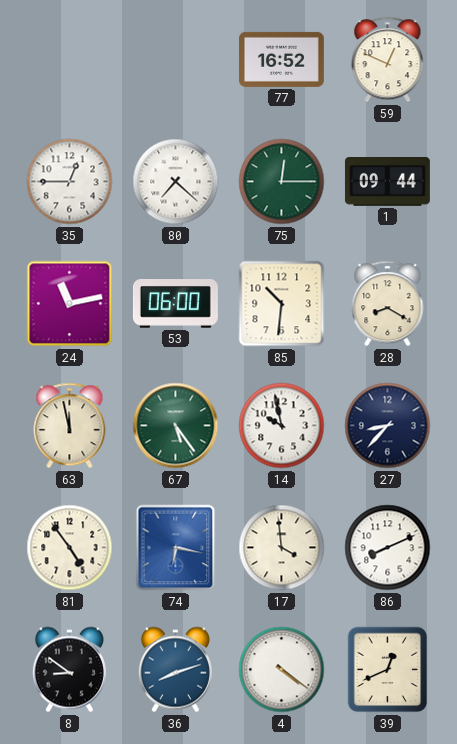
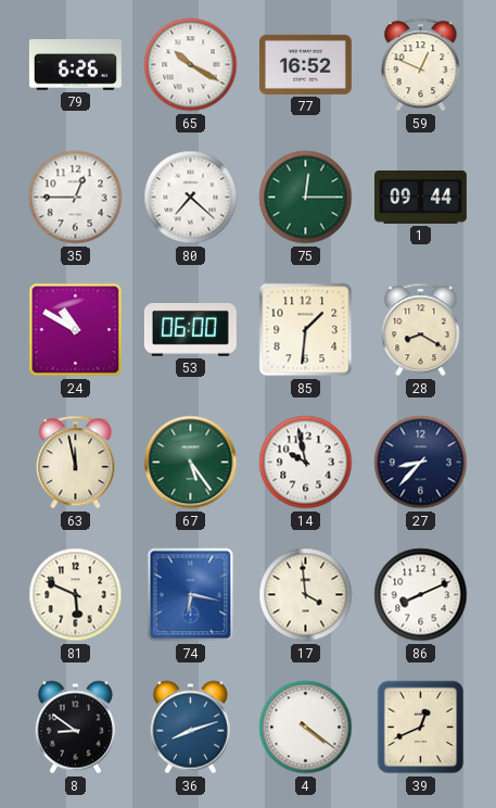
79: none -> 6:26 (75, 65)
65: none -> 10:20 (191, 65)
24: 11:13 -> 10:50 (76, 330)
85: 10:31 -> 1:31 (306, 330)
81: 4:54 -> 5:49 (76, 595)
